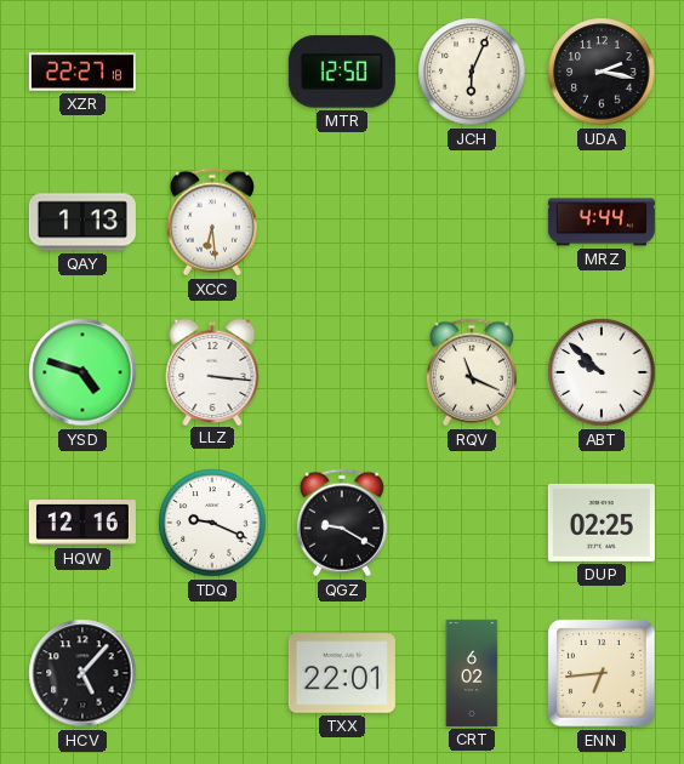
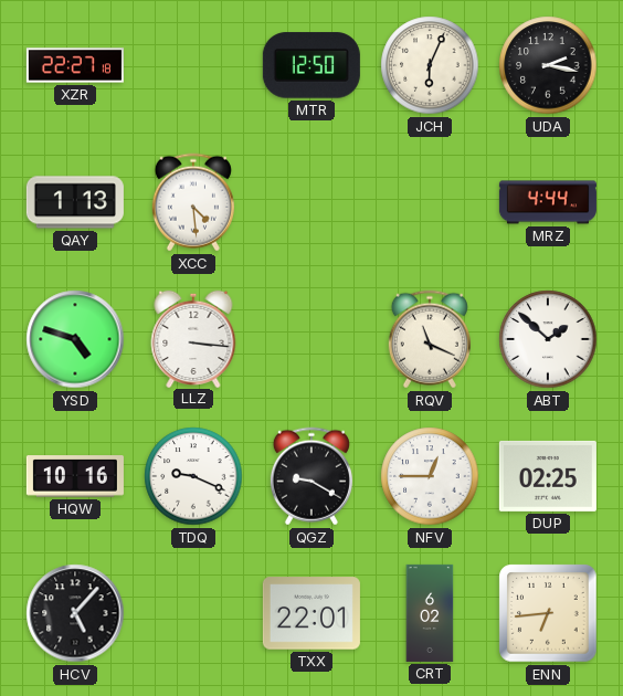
XCC: 6:29 -> 4:29 (193, 202)
ABT: 9:52 -> 1:52 (548, 339)
HQW: 12:16 -> 10:16 (75, 476)
NFV: none -> 12:45 (430, 476)
